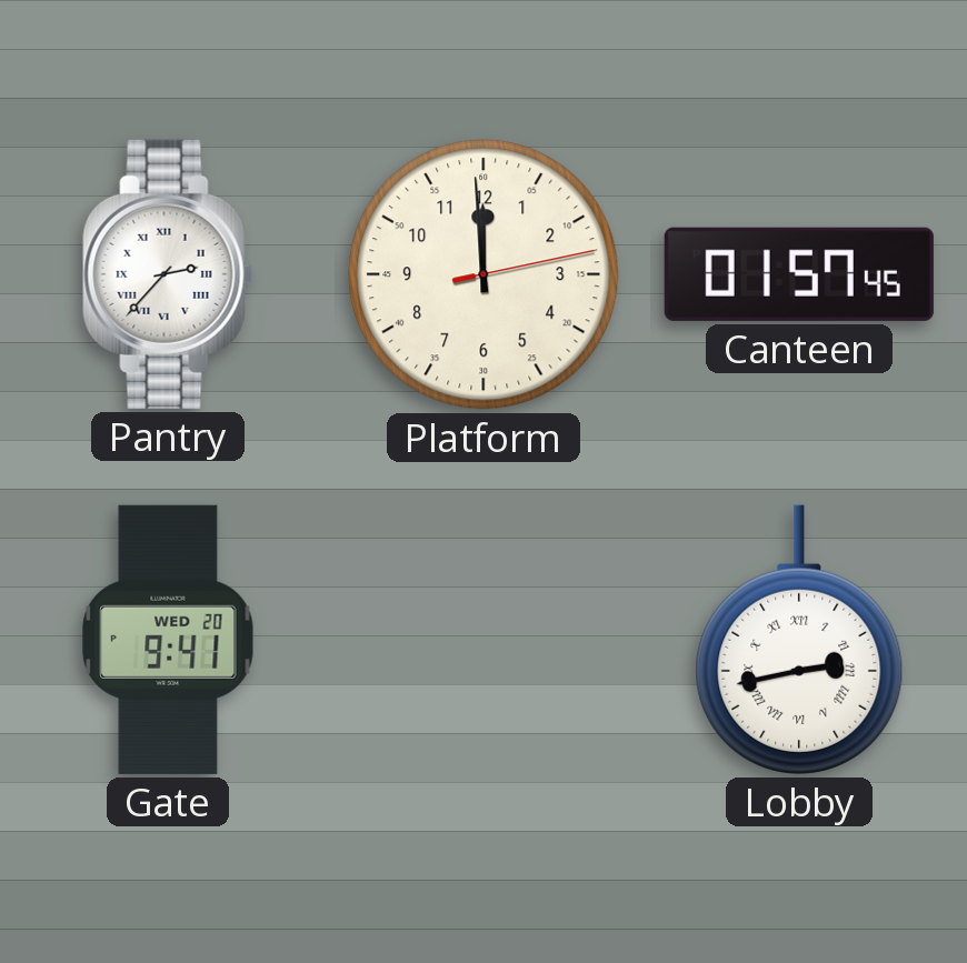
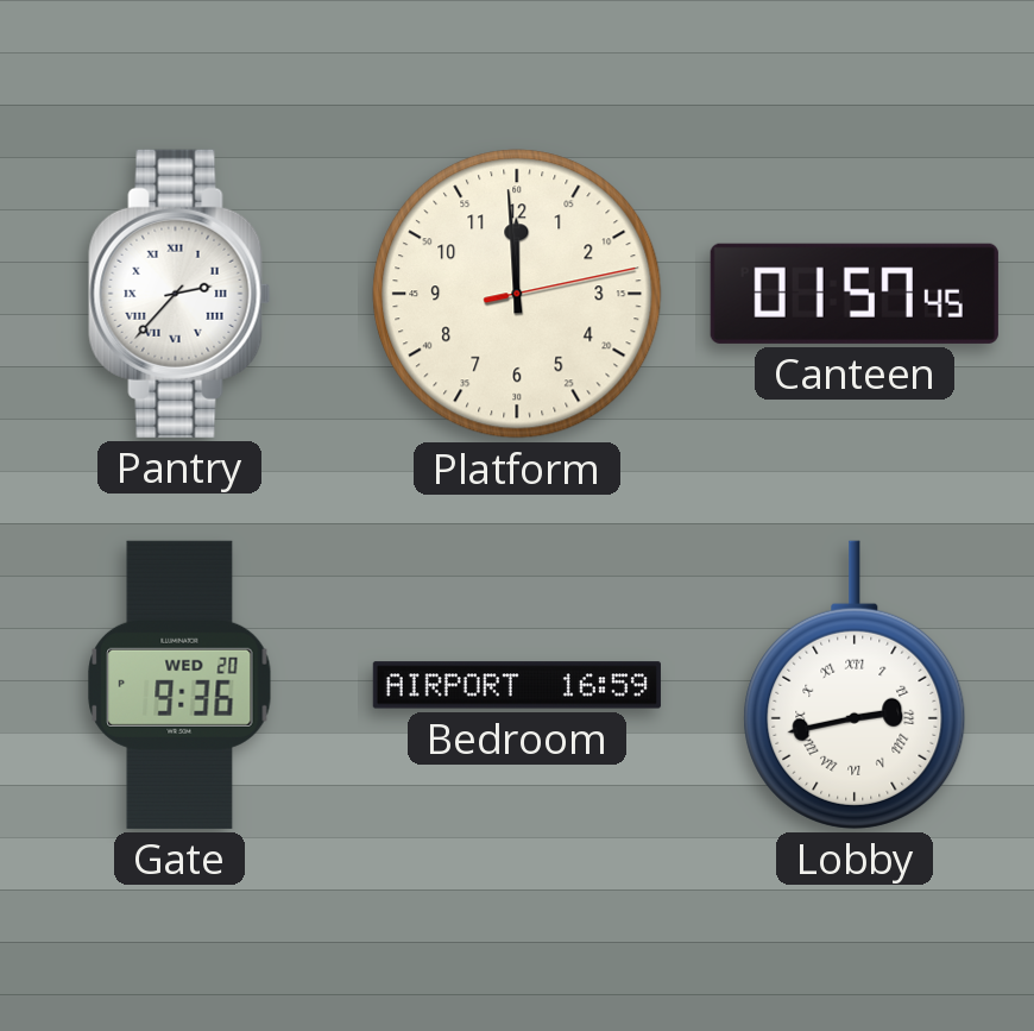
Gate: 9:41 -> 9:36 (179, 685)
Bedroom: none -> 16:59 (517, 685)
